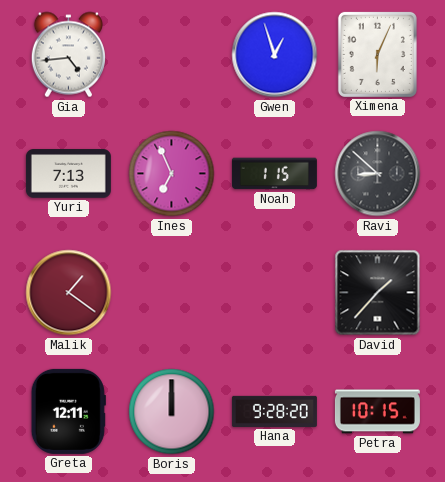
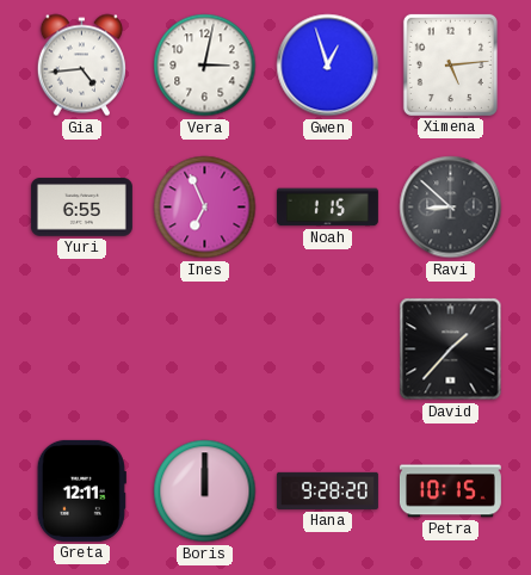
Vera: none -> 3:02 (205, 66)
Ximena: 6:04 -> 5:14 (450, 64)
Yuri: 7:13 -> 6:55 (81, 208)
Malik: 1:21 -> none (69, 293)
